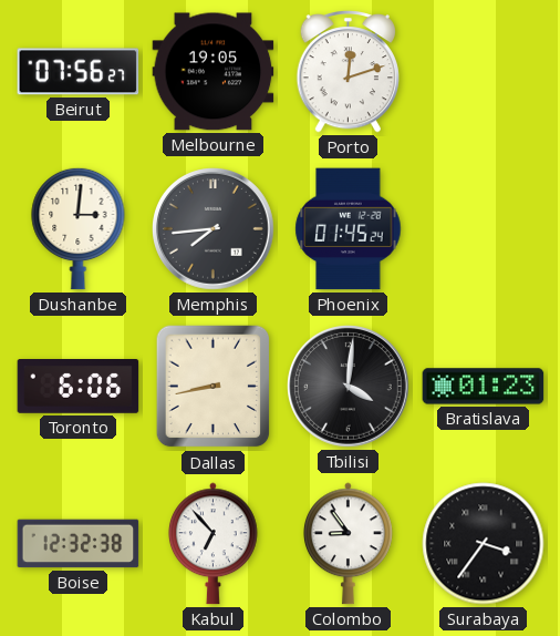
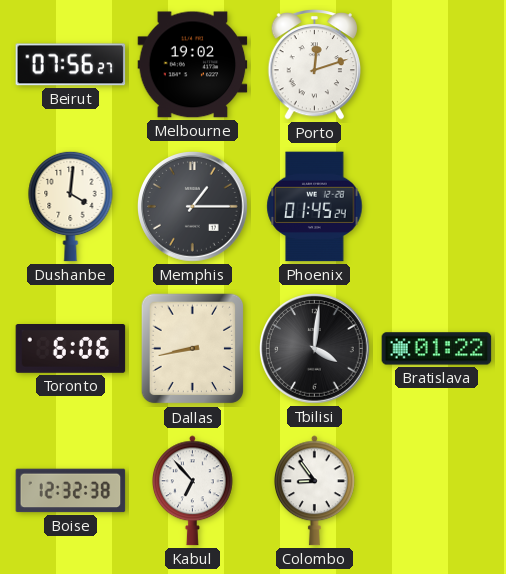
Melbourne: 19:05 -> 19:02 (193, 65)
Dushanbe: 3:01 -> 4:01 (71, 206)
Memphis: 7:44 -> 1:15 (193, 207)
Bratislava: 01:23 -> 01:22 (437, 349)
Surabaya: 3:36 -> none (484, 544)
